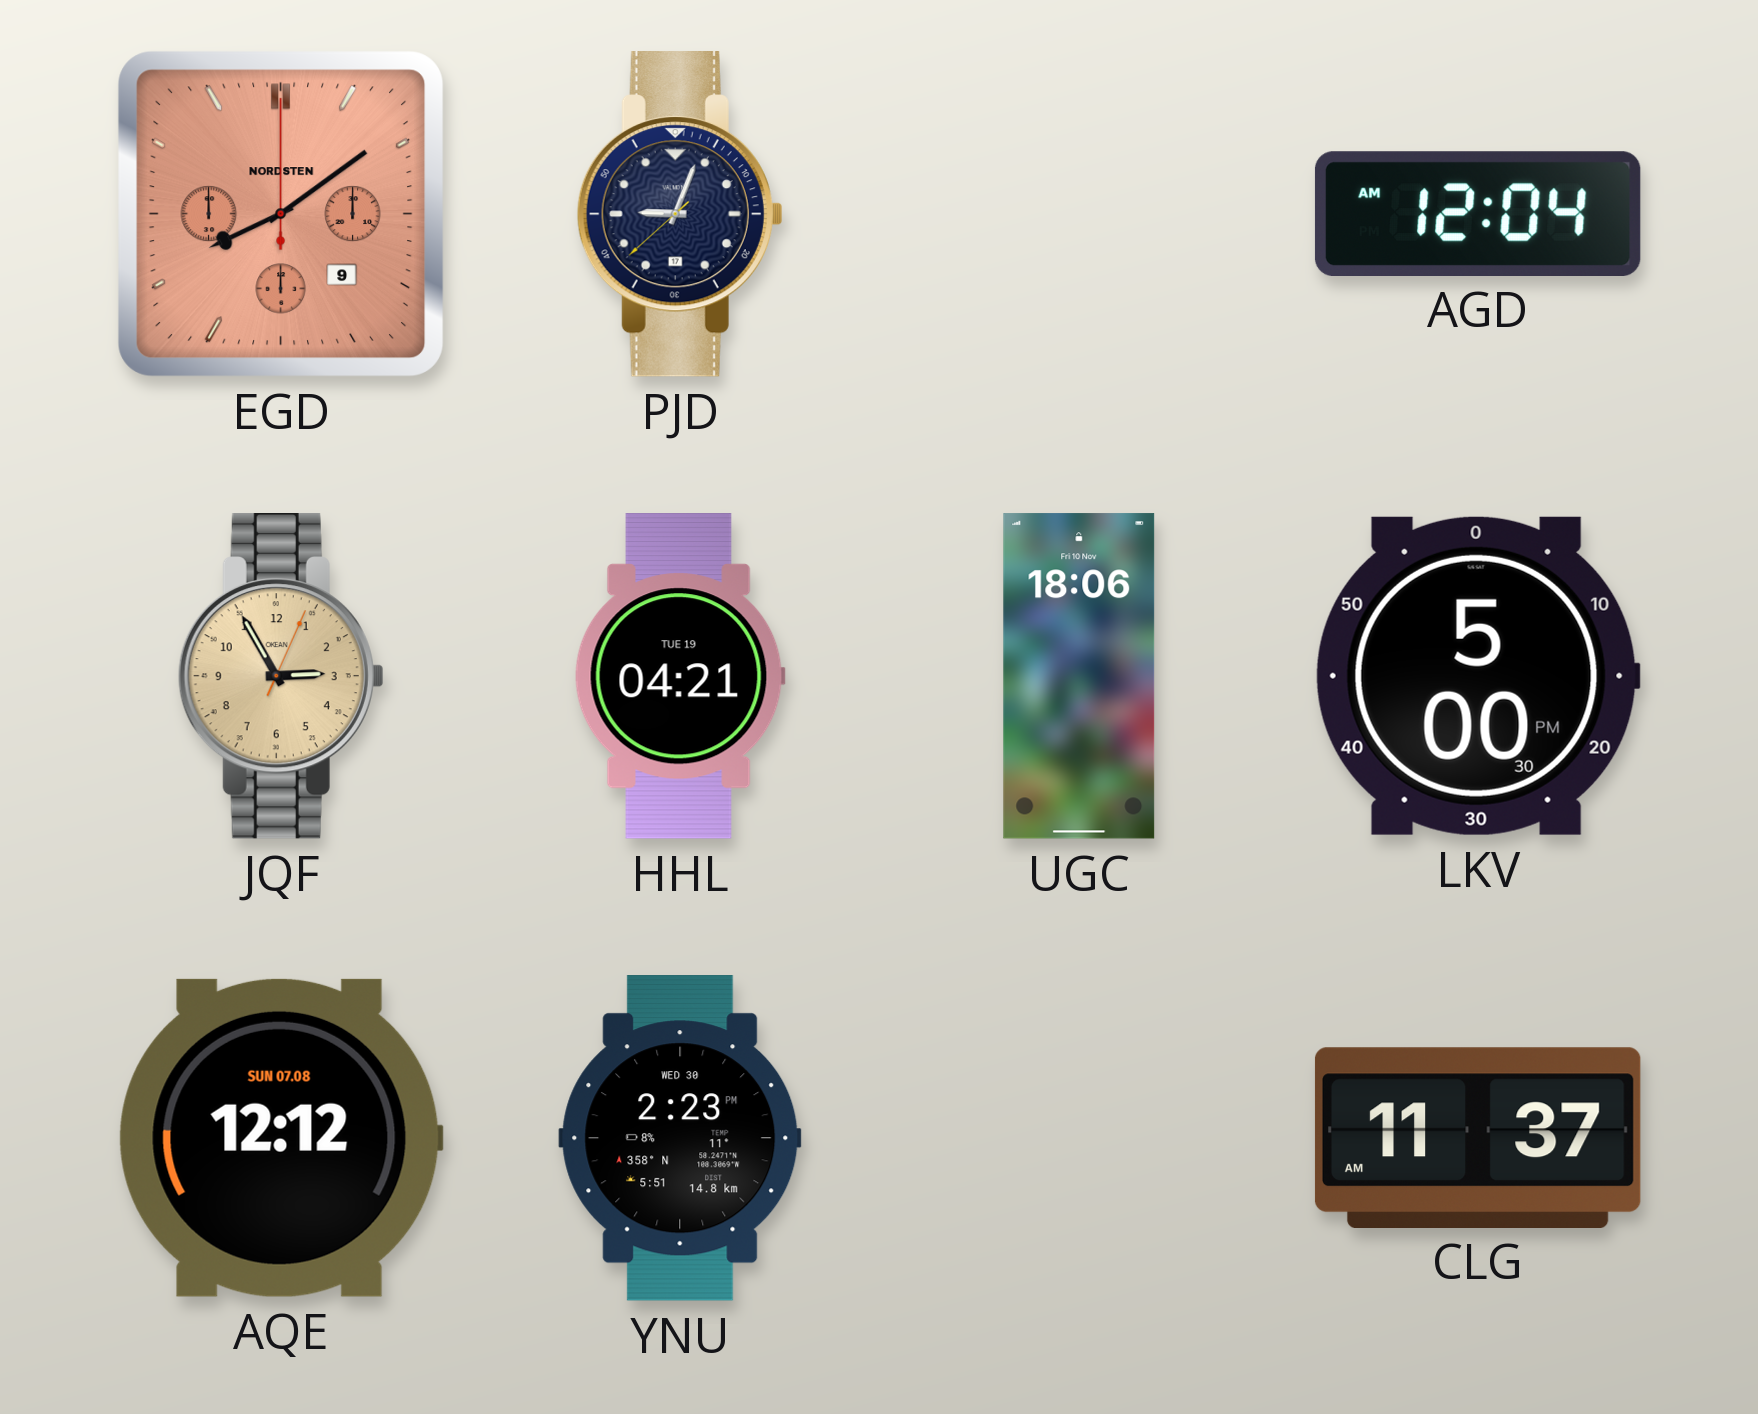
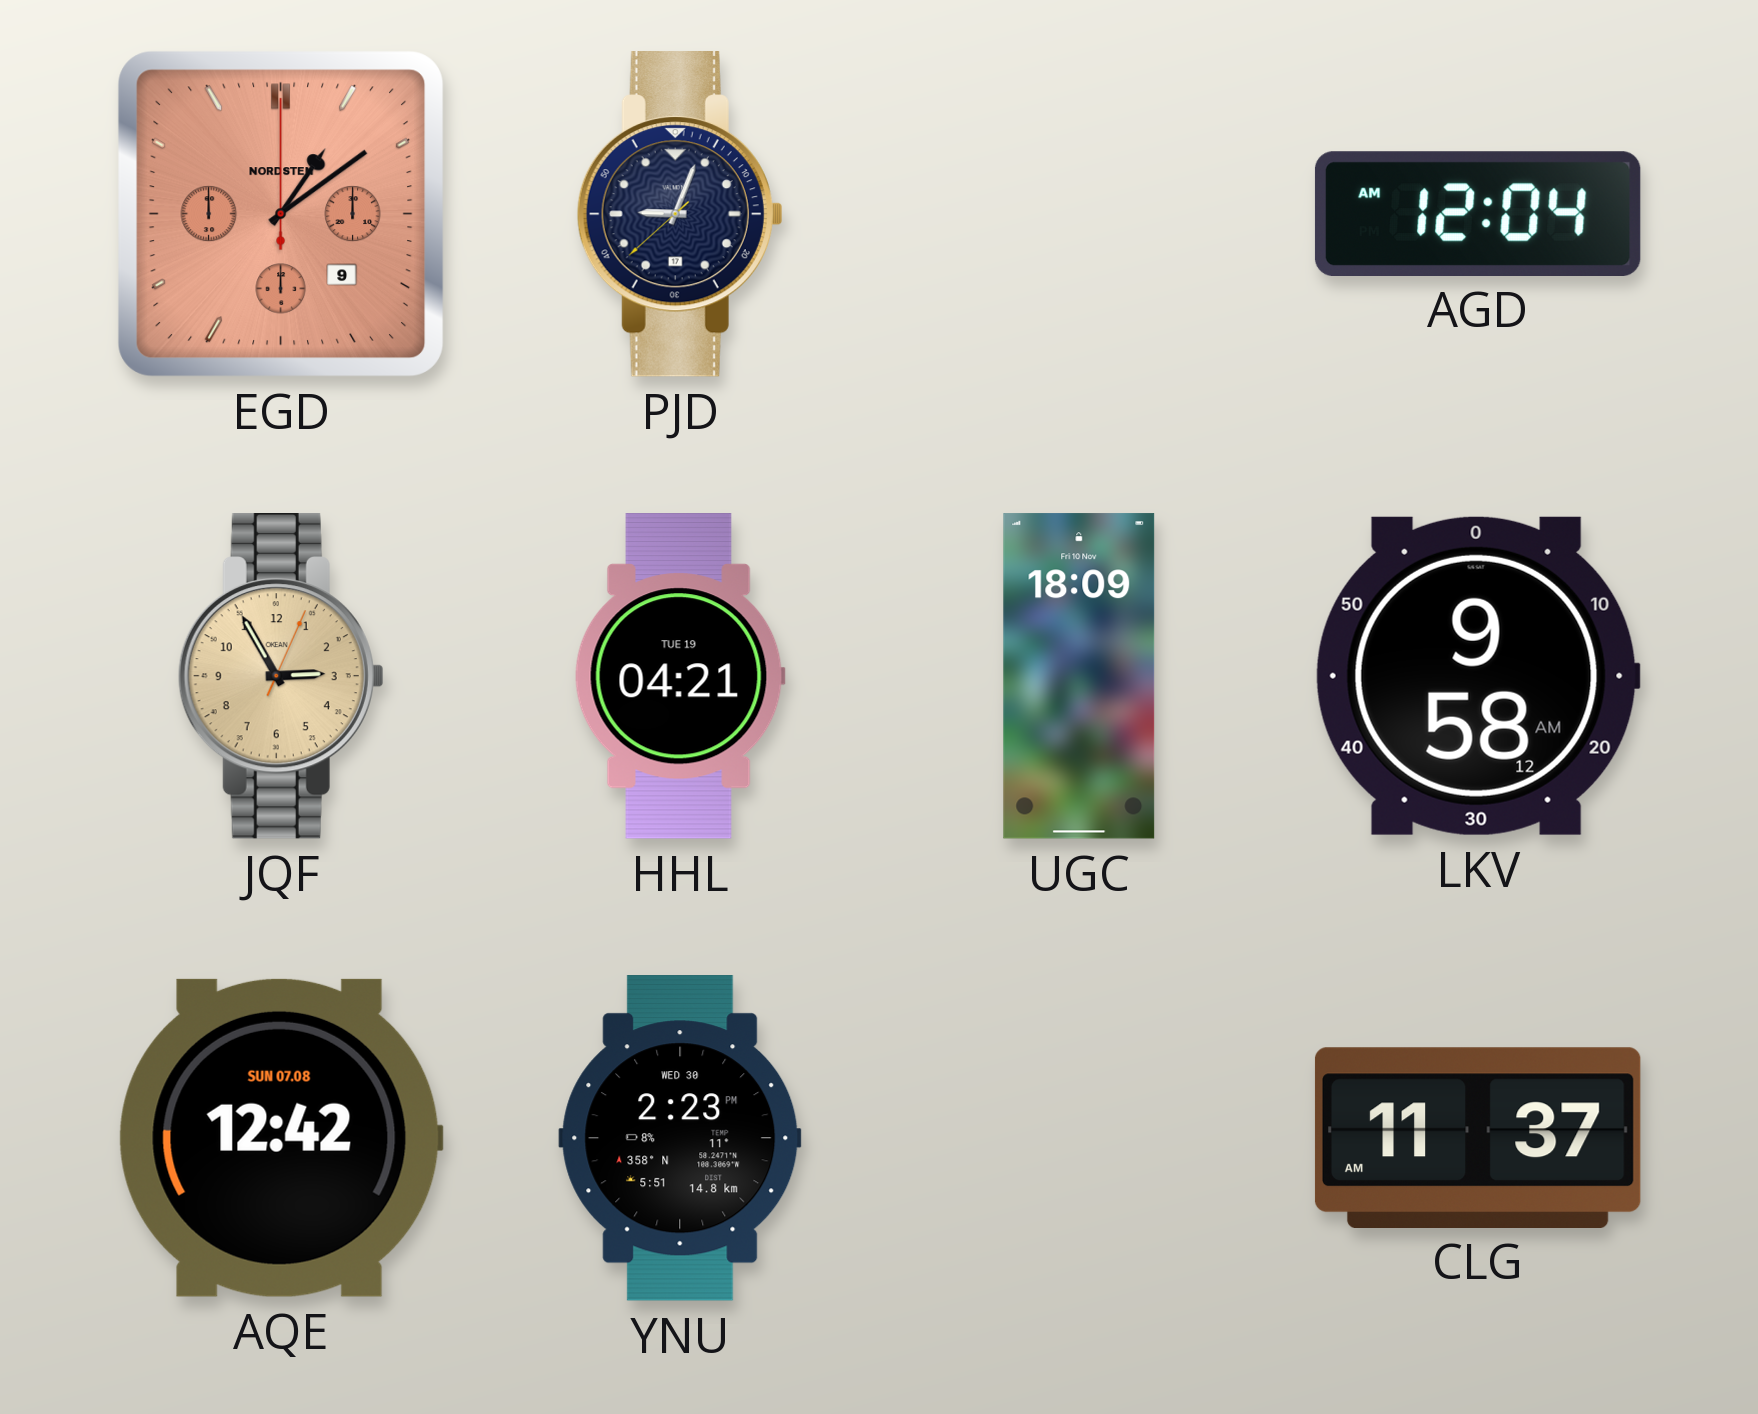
EGD: 8:09 -> 1:09 (281, 214)
UGC: 18:06 -> 18:09 (1079, 676)
LKV: 5:00 -> 9:58 (1478, 676)
AQE: 12:12 -> 12:42 (281, 1138)
